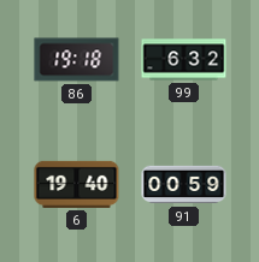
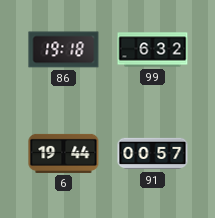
6: 19:40 -> 19:44 (64, 153)
91: 00:59 -> 00:57 (153, 154)
